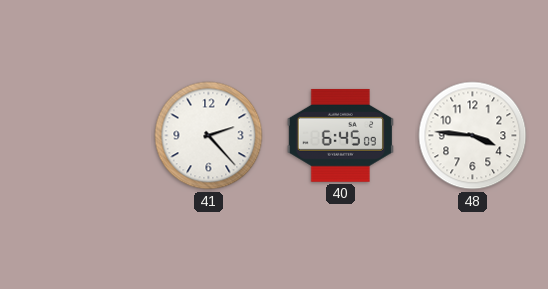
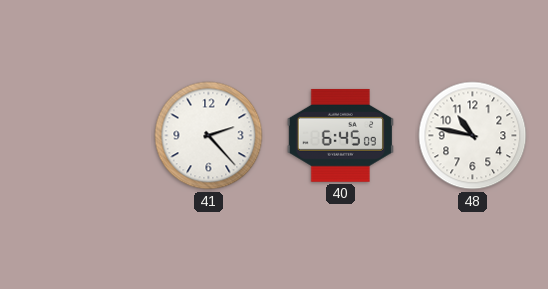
48: 3:46 -> 10:47 (473, 136)
